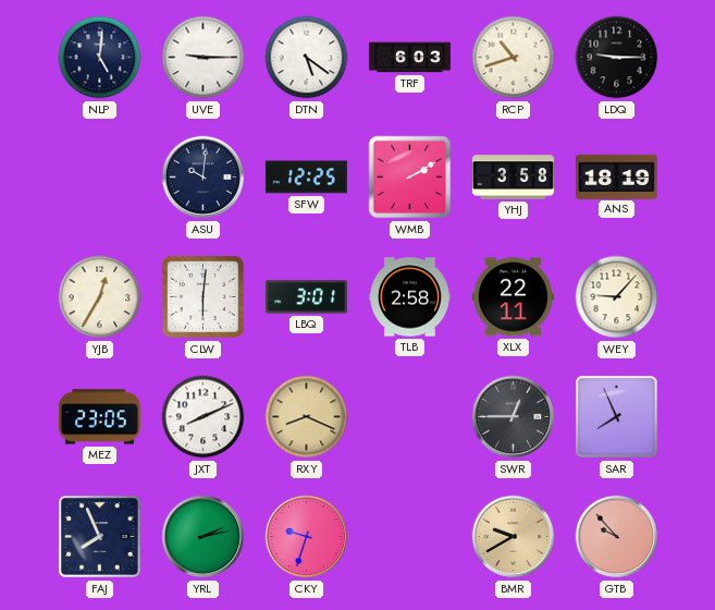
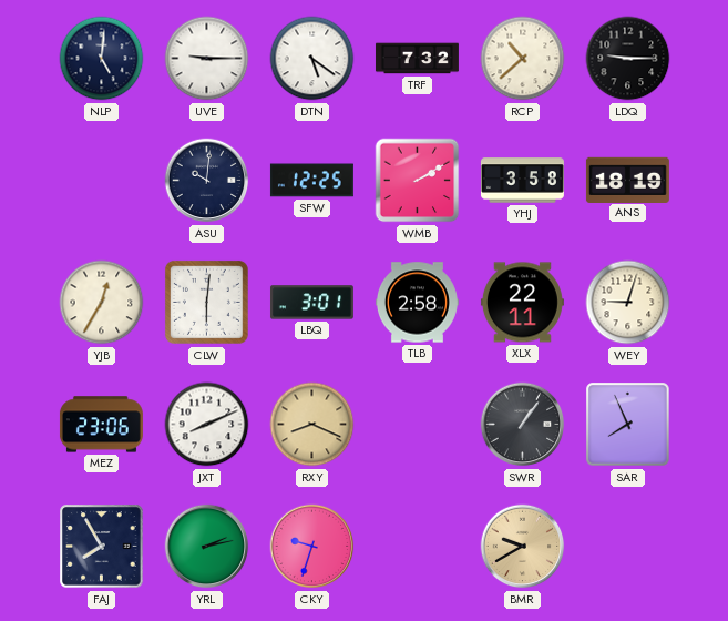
TRF: 6:03 -> 7:32 (417, 59)
RCP: 10:42 -> 10:38 (523, 59)
WEY: 9:07 -> 9:03 (628, 303)
MEZ: 23:05 -> 23:06 (101, 425)
SWR: 12:45 -> 1:06 (523, 425)
FAJ: 7:56 -> 7:55 (102, 547)
GTB: 9:53 -> none (617, 537)
